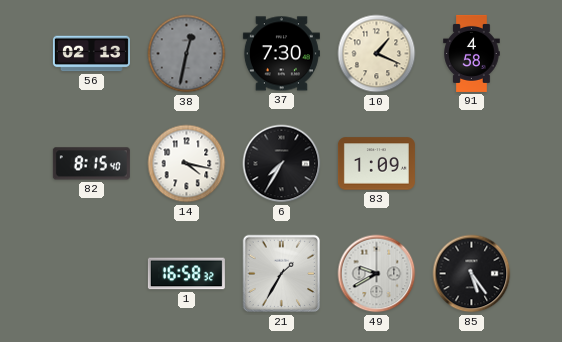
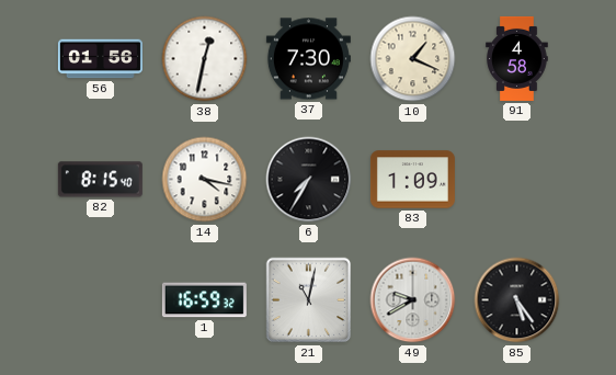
56: 02:13 -> 01:56 (100, 59)
38 dial: grey -> white (205, 59)
1: 16:58 -> 16:59 (204, 300)
21: 1:35 -> 11:02 (309, 300)
